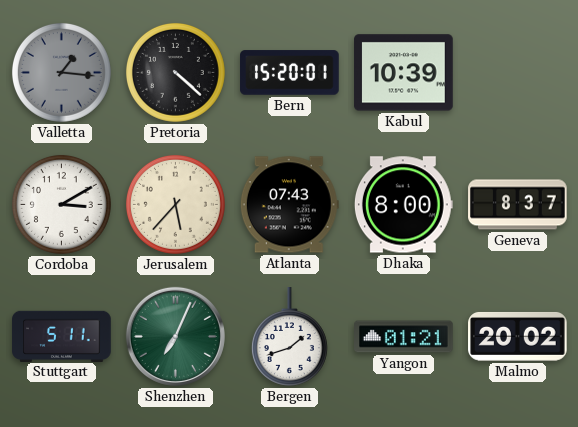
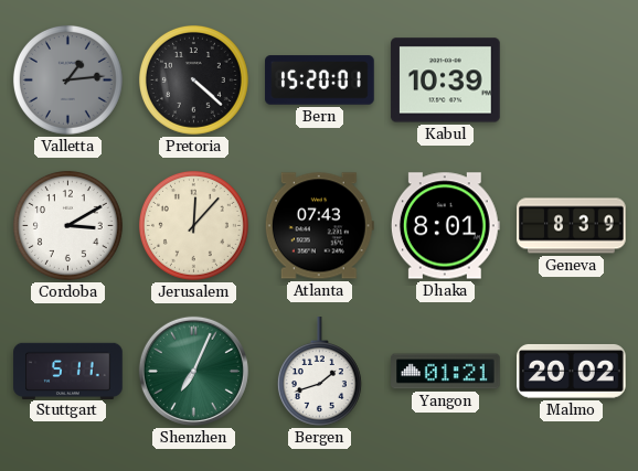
Valletta: 1:16 -> 1:14 (67, 79)
Jerusalem: 5:37 -> 12:07 (193, 225)
Dhaka: 8:00 -> 8:01 (445, 226)
Geneva: 8:37 -> 8:39 (572, 226)
